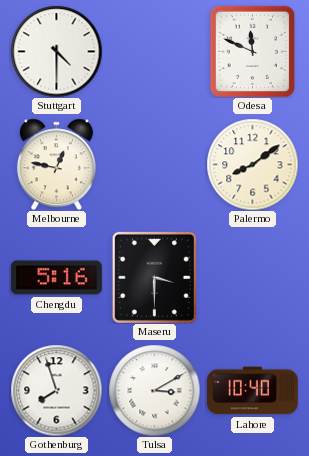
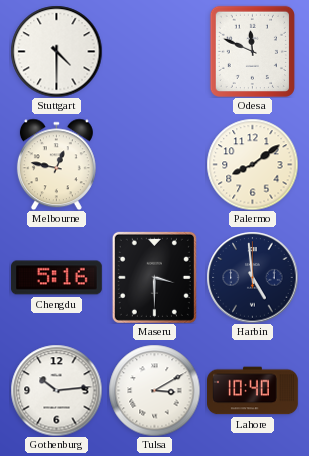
Harbin: none -> 4:59 (252, 277)
Gothenburg: 7:57 -> 10:14 (56, 390)
